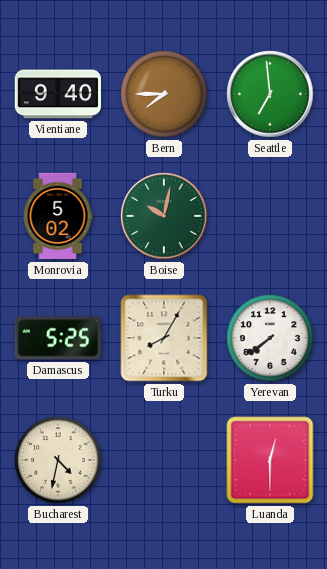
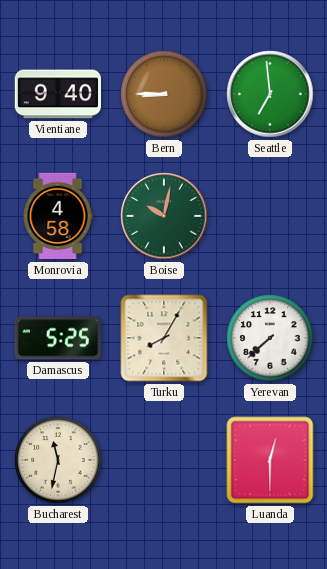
Bern: 7:45 -> 8:45 (164, 94)
Monrovia: 5:02 -> 4:58 (58, 216)
Yerevan: 7:39 -> 7:38 (270, 338)
Bucharest: 4:32 -> 11:32 (58, 460)
